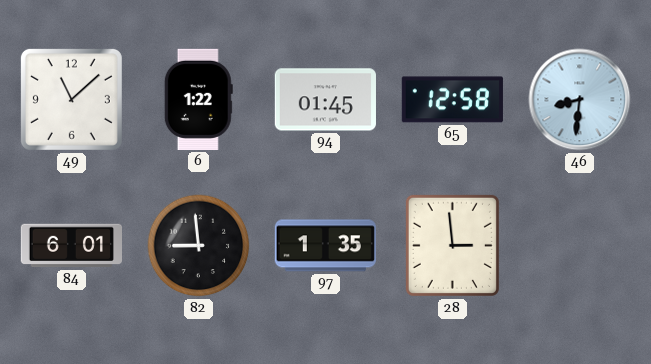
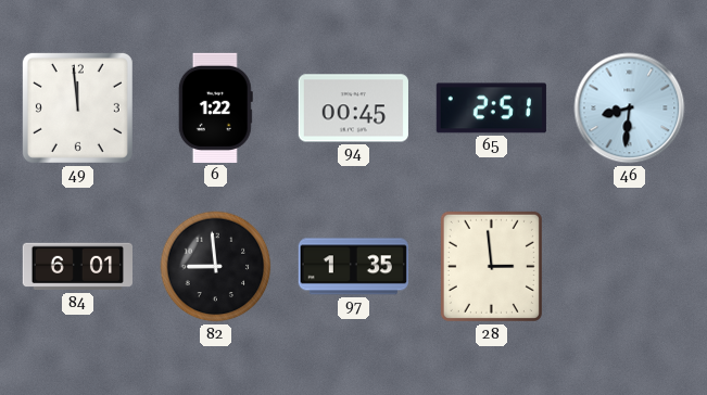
49: 11:08 -> 11:59 (77, 107)
94: 01:45 -> 00:45 (353, 109)
65: 12:58 -> 2:51 (491, 109)
